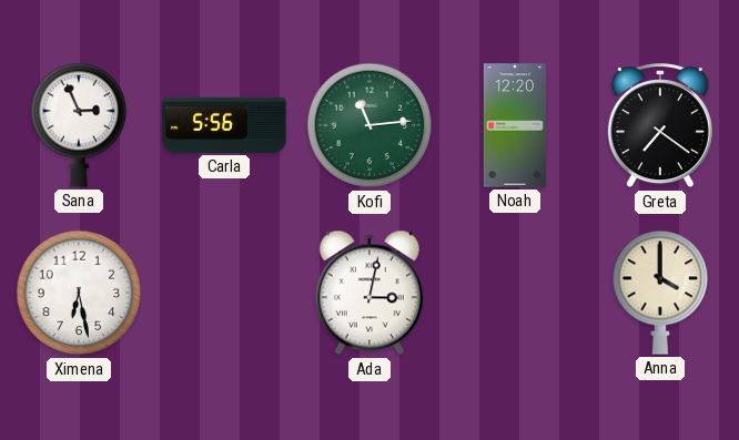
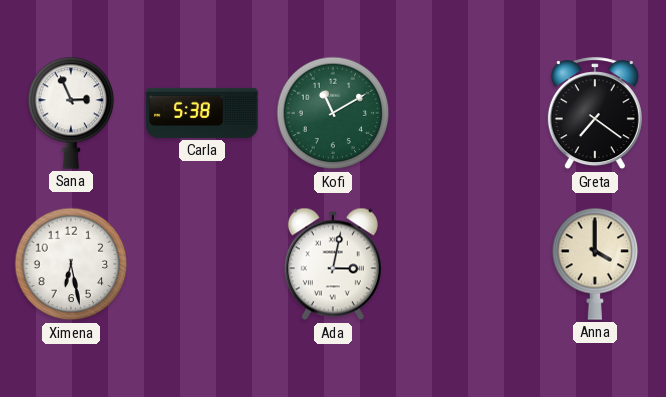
Carla: 5:56 -> 5:38 (202, 113)
Kofi: 11:14 -> 11:10 (333, 113)
Noah: 12:20 -> none (515, 125)
